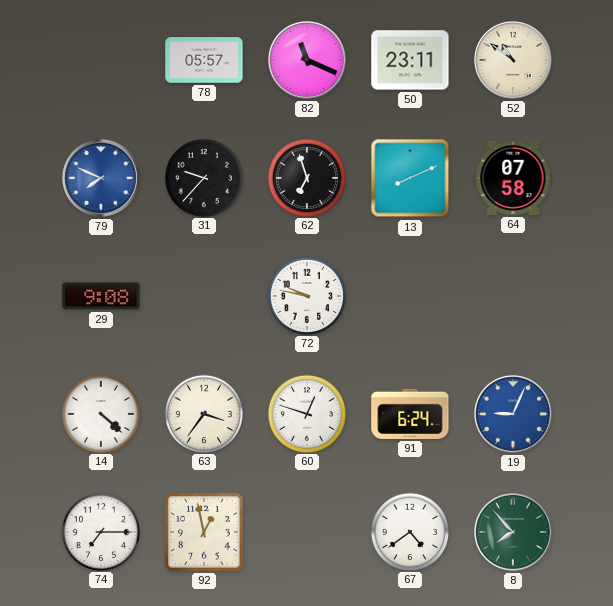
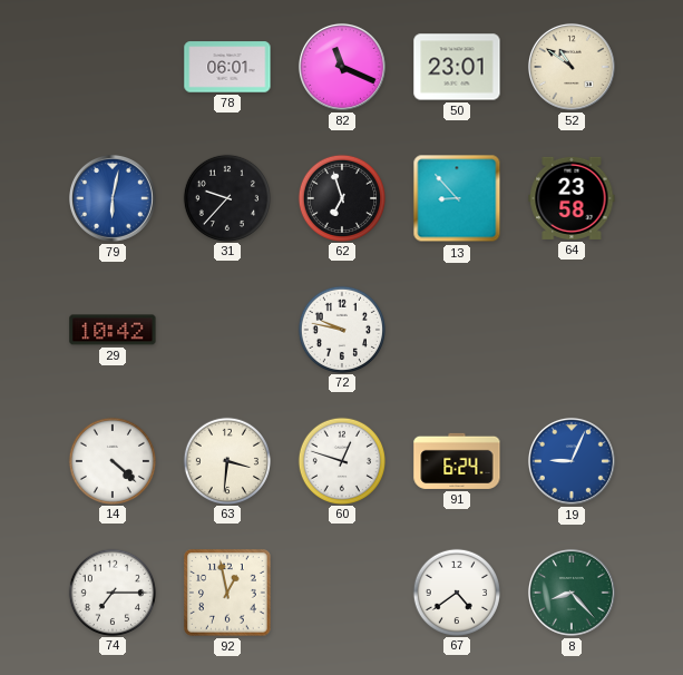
78: 05:57 -> 06:01 (227, 67)
50: 23:11 -> 23:01 (457, 67)
79: 7:49 -> 6:02 (113, 198)
13: 8:11 -> 8:53 (457, 198)
64: 07:58 -> 23:58 (572, 198)
29: 9:08 -> 10:42 (113, 330)
63: 3:36 -> 3:31 (226, 460)
8: 7:53 -> 8:23 (572, 593)
